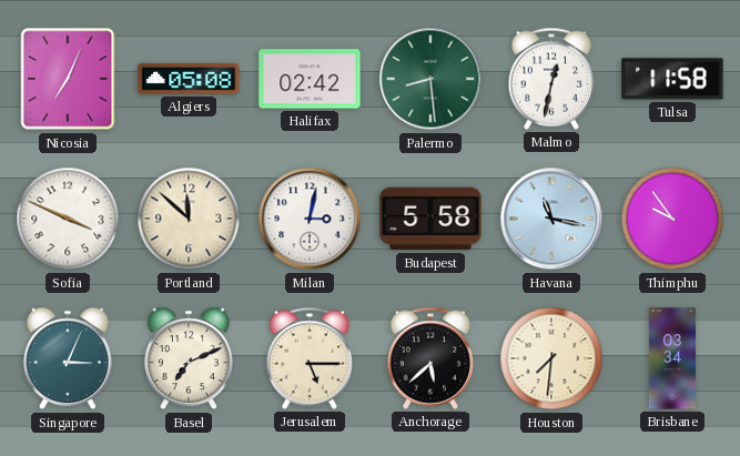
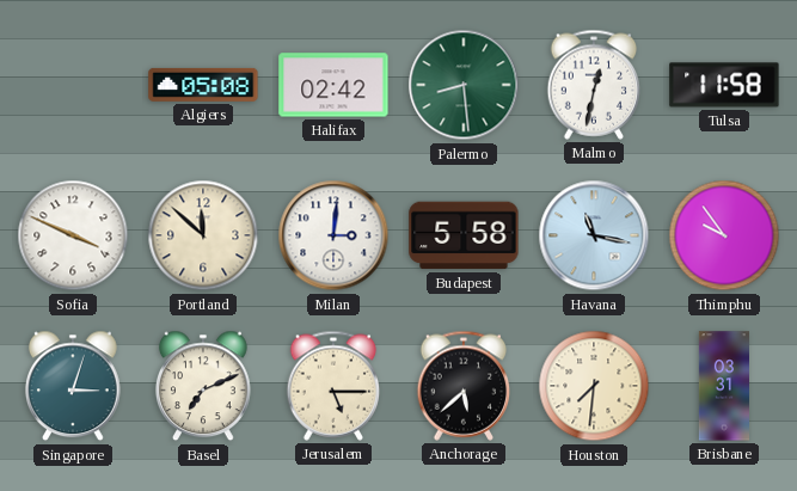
Nicosia: 7:04 -> none (68, 79)
Milan: 3:02 -> 3:01 (333, 235)
Singapore: 3:04 -> 3:03 (73, 386)
Brisbane: 03:34 -> 03:31 (723, 386)
